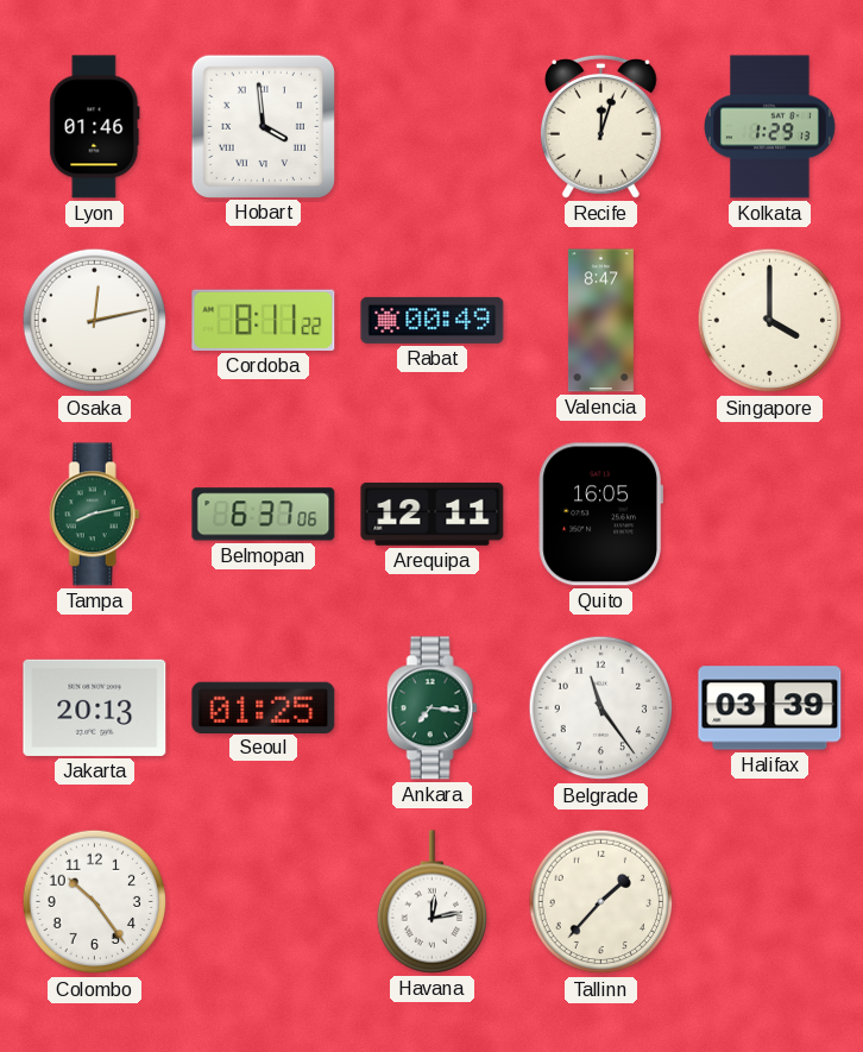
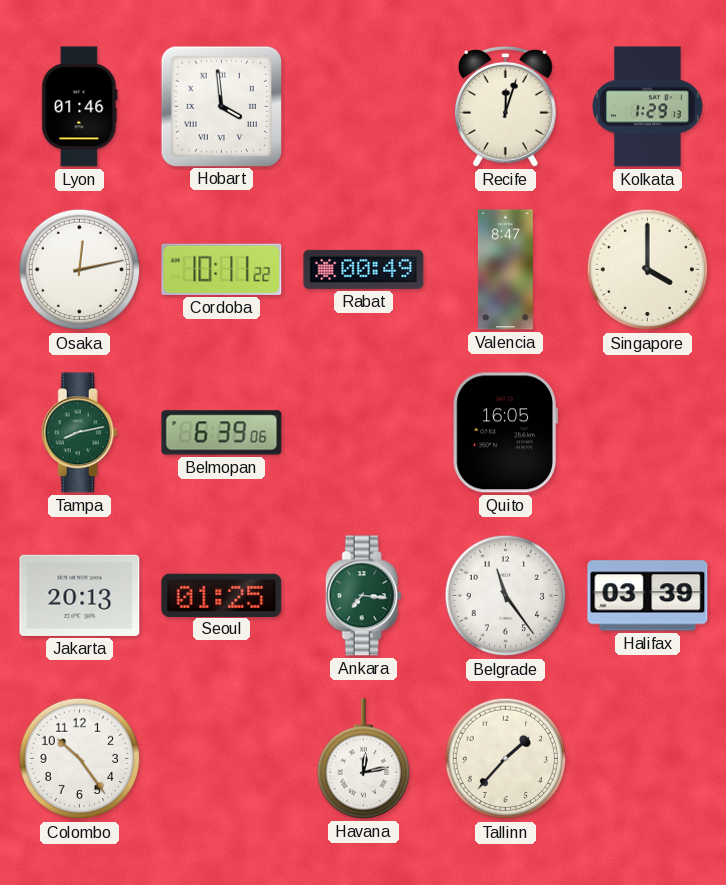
Cordoba: 8:11 -> 10:11 (222, 269)
Belmopan: 6:37 -> 6:39 (222, 433)
Arequipa: 12:11 -> none (433, 514)
